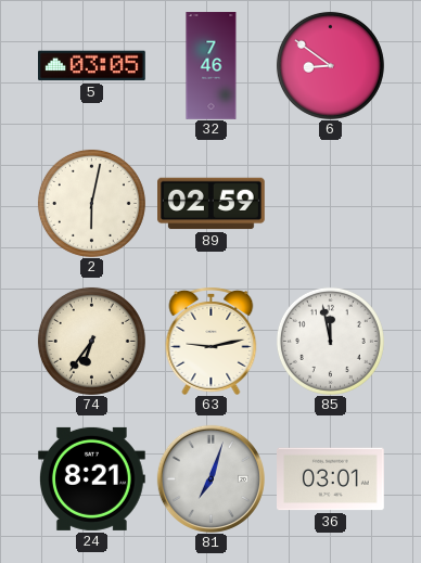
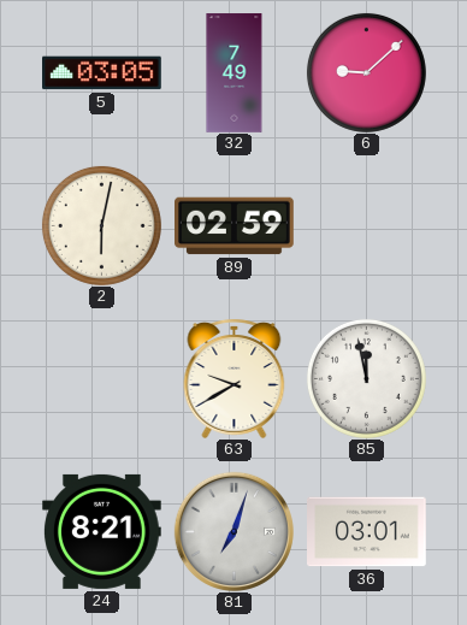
32: 7:46 -> 7:49 (235, 73)
6: 8:51 -> 9:08 (366, 72)
74: 6:36 -> none (91, 341)
63: 9:13 -> 9:40 (235, 379)
